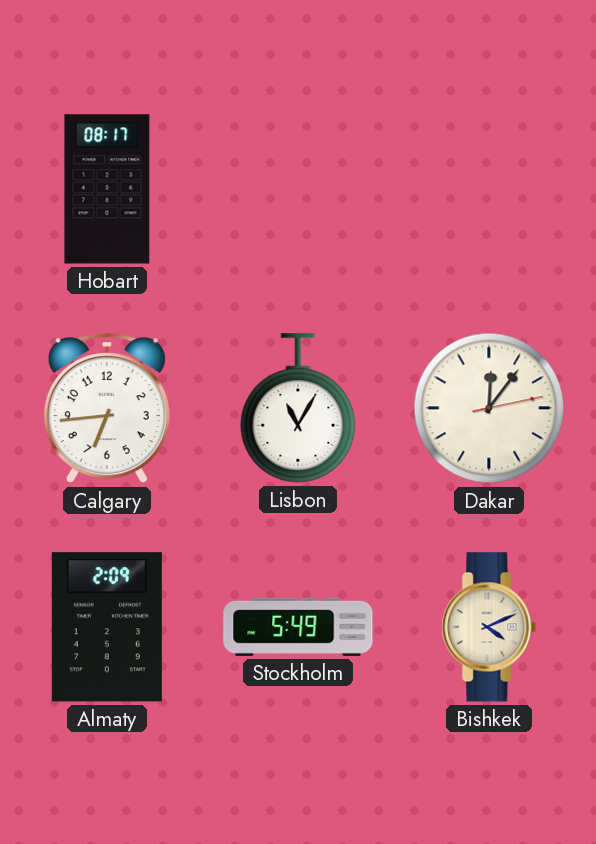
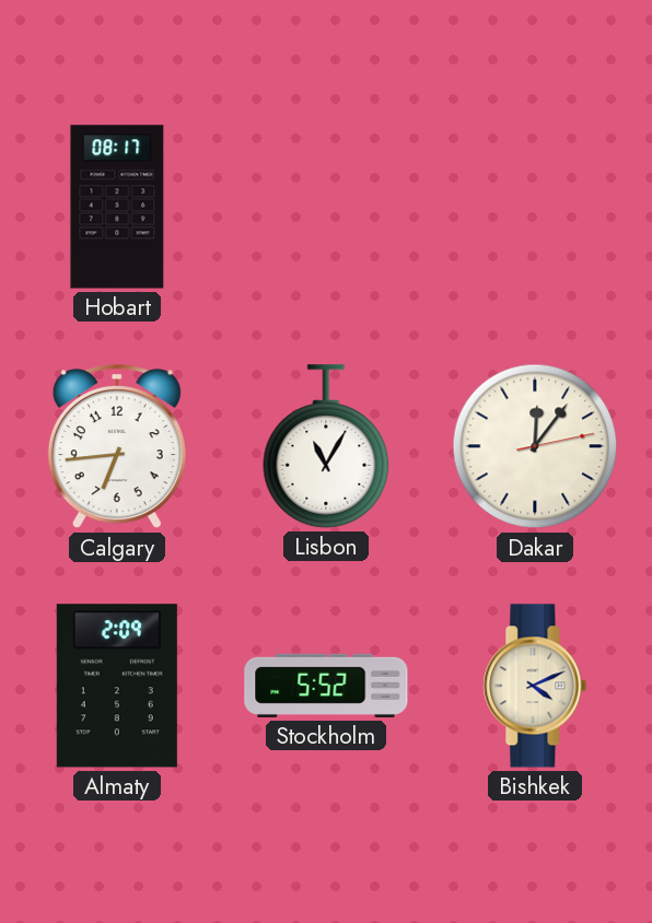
Stockholm: 5:49 -> 5:52 (326, 686)
